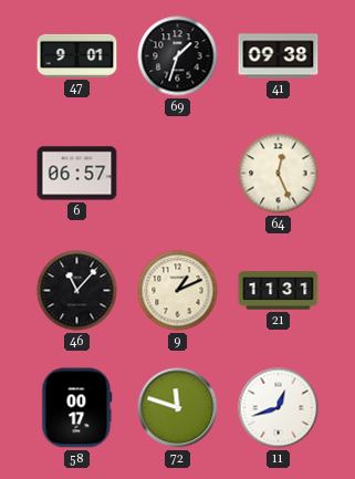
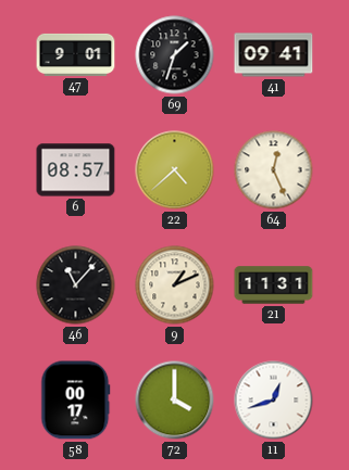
41: 09:38 -> 09:41 (274, 55)
6: 06:57 -> 08:57 (76, 170)
22: none -> 4:38 (175, 170)
72: 11:48 -> 4:00 (175, 401)
